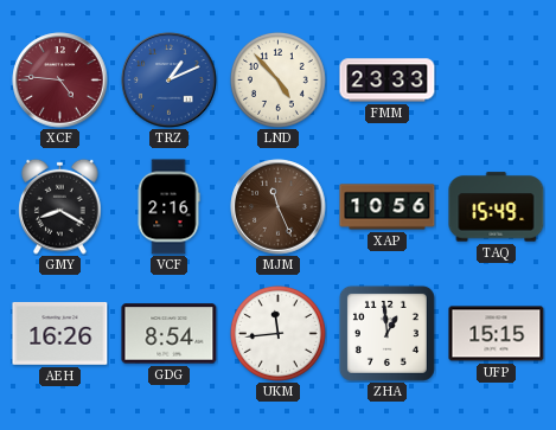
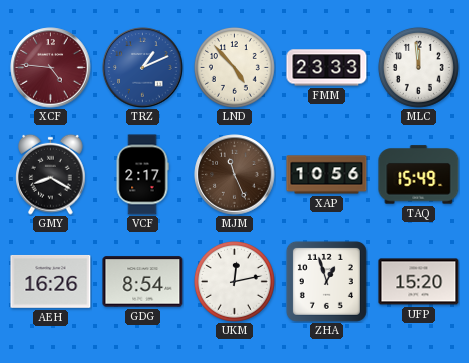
MLC: none -> 11:59 (418, 67)
VCF: 2:16 -> 2:17 (142, 175)
UKM: 11:44 -> 12:13 (234, 281)
ZHA: 12:59 -> 12:57 (326, 281)
UFP: 15:15 -> 15:20 (419, 282)
